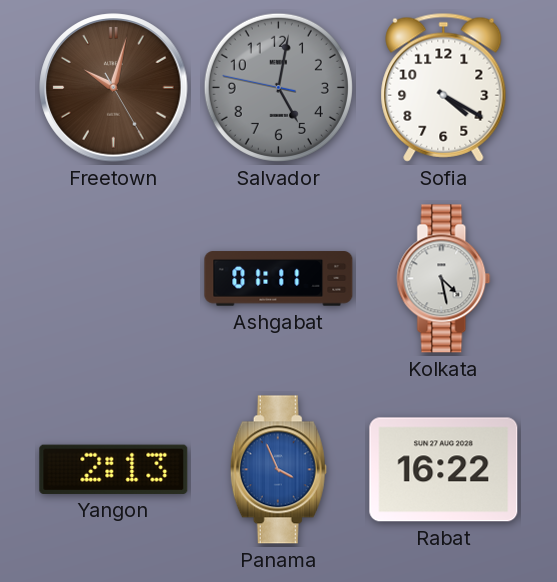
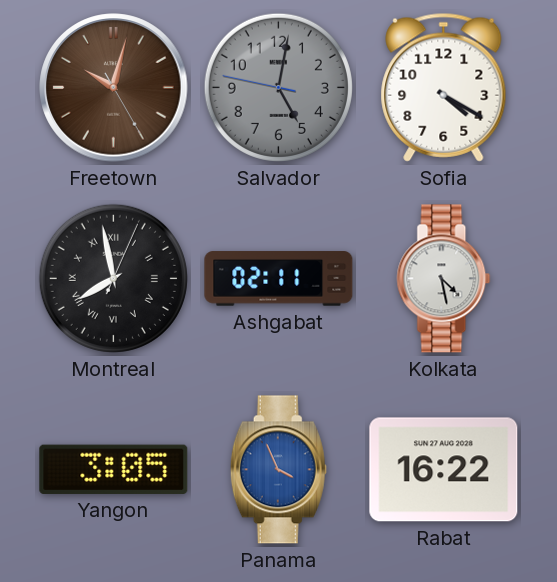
Montreal: none -> 7:58 (113, 278)
Ashgabat: 01:11 -> 02:11 (279, 279)
Yangon: 2:13 -> 3:05 (114, 469)
